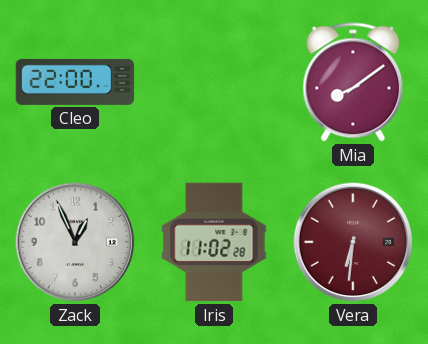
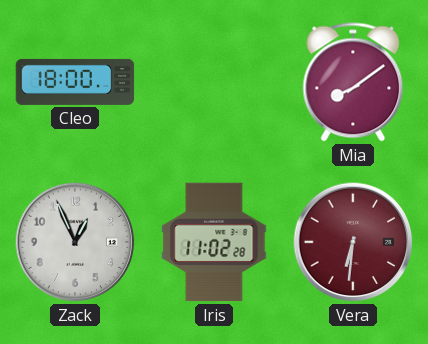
Cleo: 22:00 -> 18:00 (75, 82)
